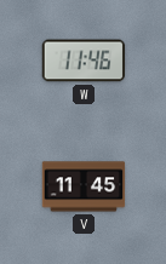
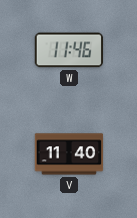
V: 11:45 -> 11:40 (69, 154)
